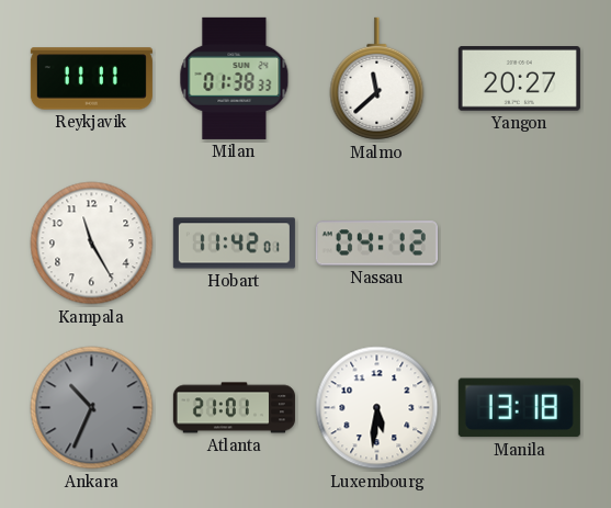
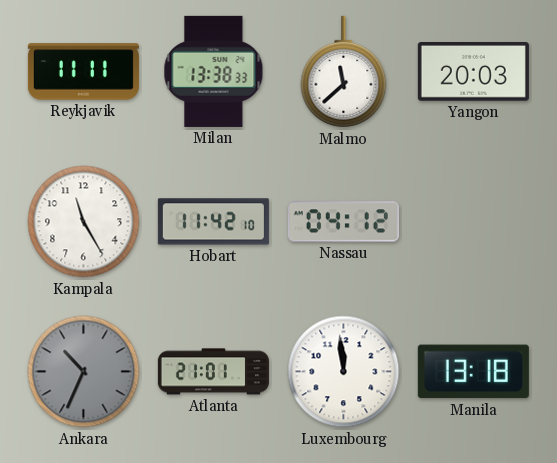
Milan: 01:38 -> 13:38 (214, 71)
Yangon: 20:27 -> 20:03 (473, 72)
Hobart: 11:42:01 -> 11:42:10 (213, 222)
Luxembourg: 5:31 -> 11:59 (344, 372)
